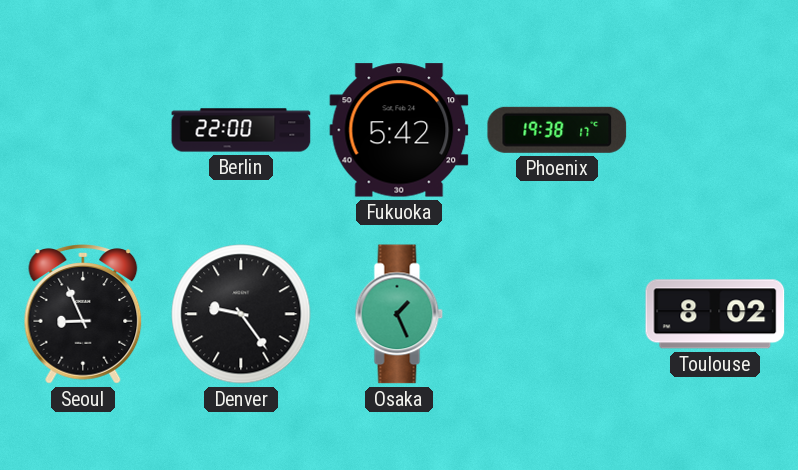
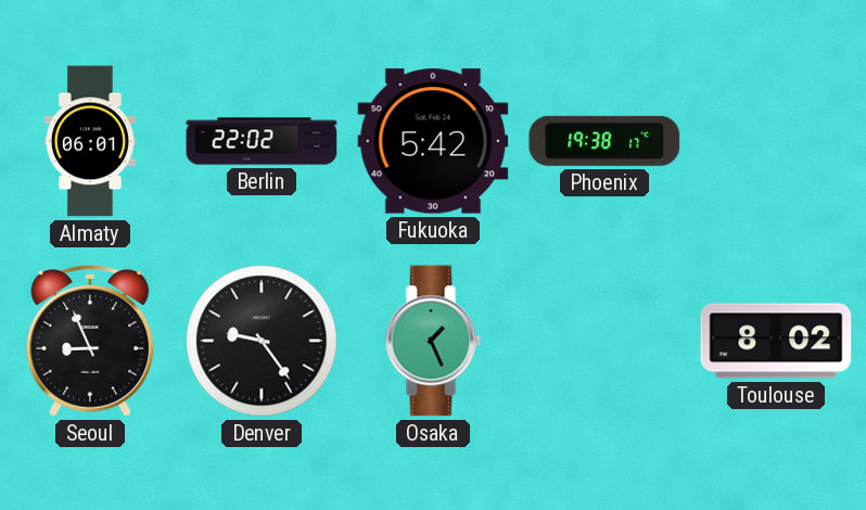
Almaty: none -> 06:01 (90, 141)
Berlin: 22:00 -> 22:02 (262, 141)
